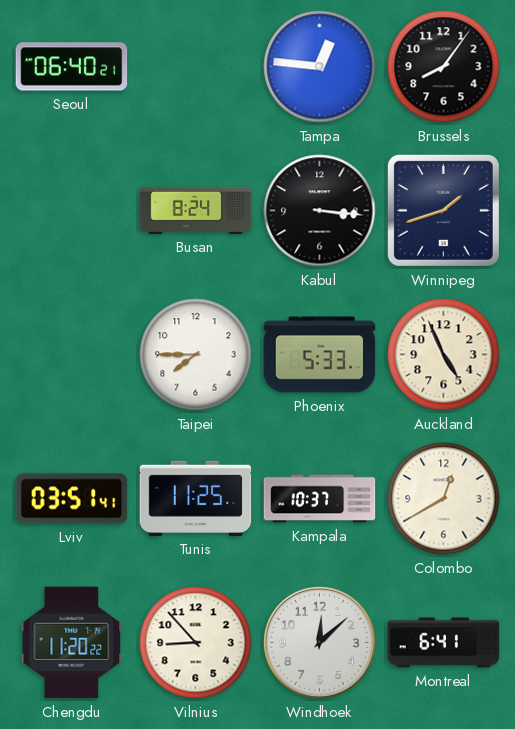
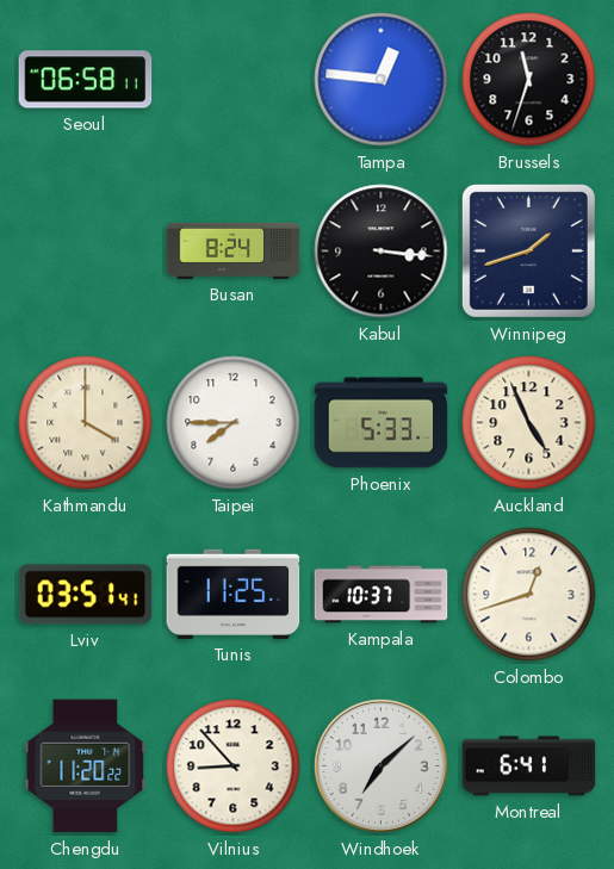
Seoul: 06:40 -> 06:58 (86, 80)
Brussels: 8:06 -> 11:33 (529, 80)
Kathmandu: none -> 4:00 (86, 423)
Colombo: 12:40 -> 12:42 (529, 595)
Windhoek: 12:08 -> 7:08 (380, 765)
